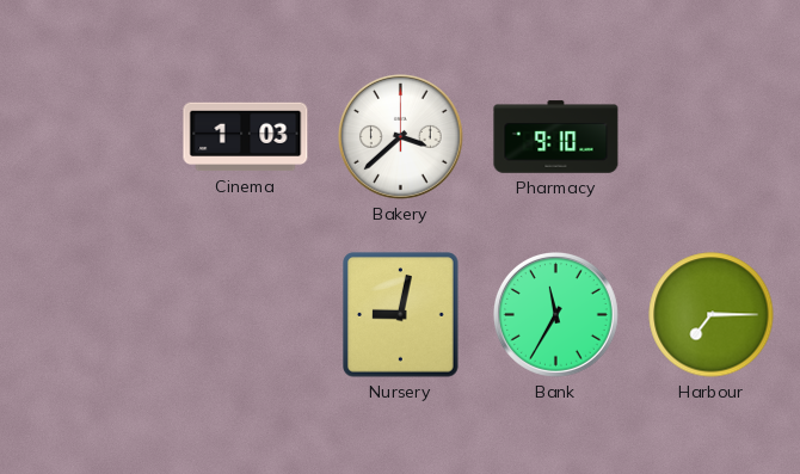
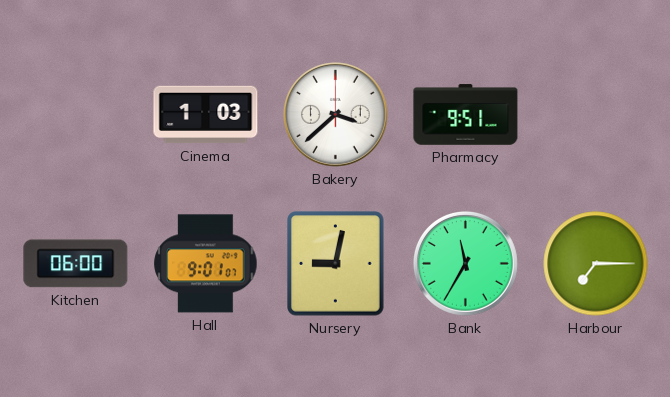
Pharmacy: 9:10 -> 9:51 (466, 115)
Kitchen: none -> 06:00 (76, 264)
Hall: none -> 9:01 (206, 264)
